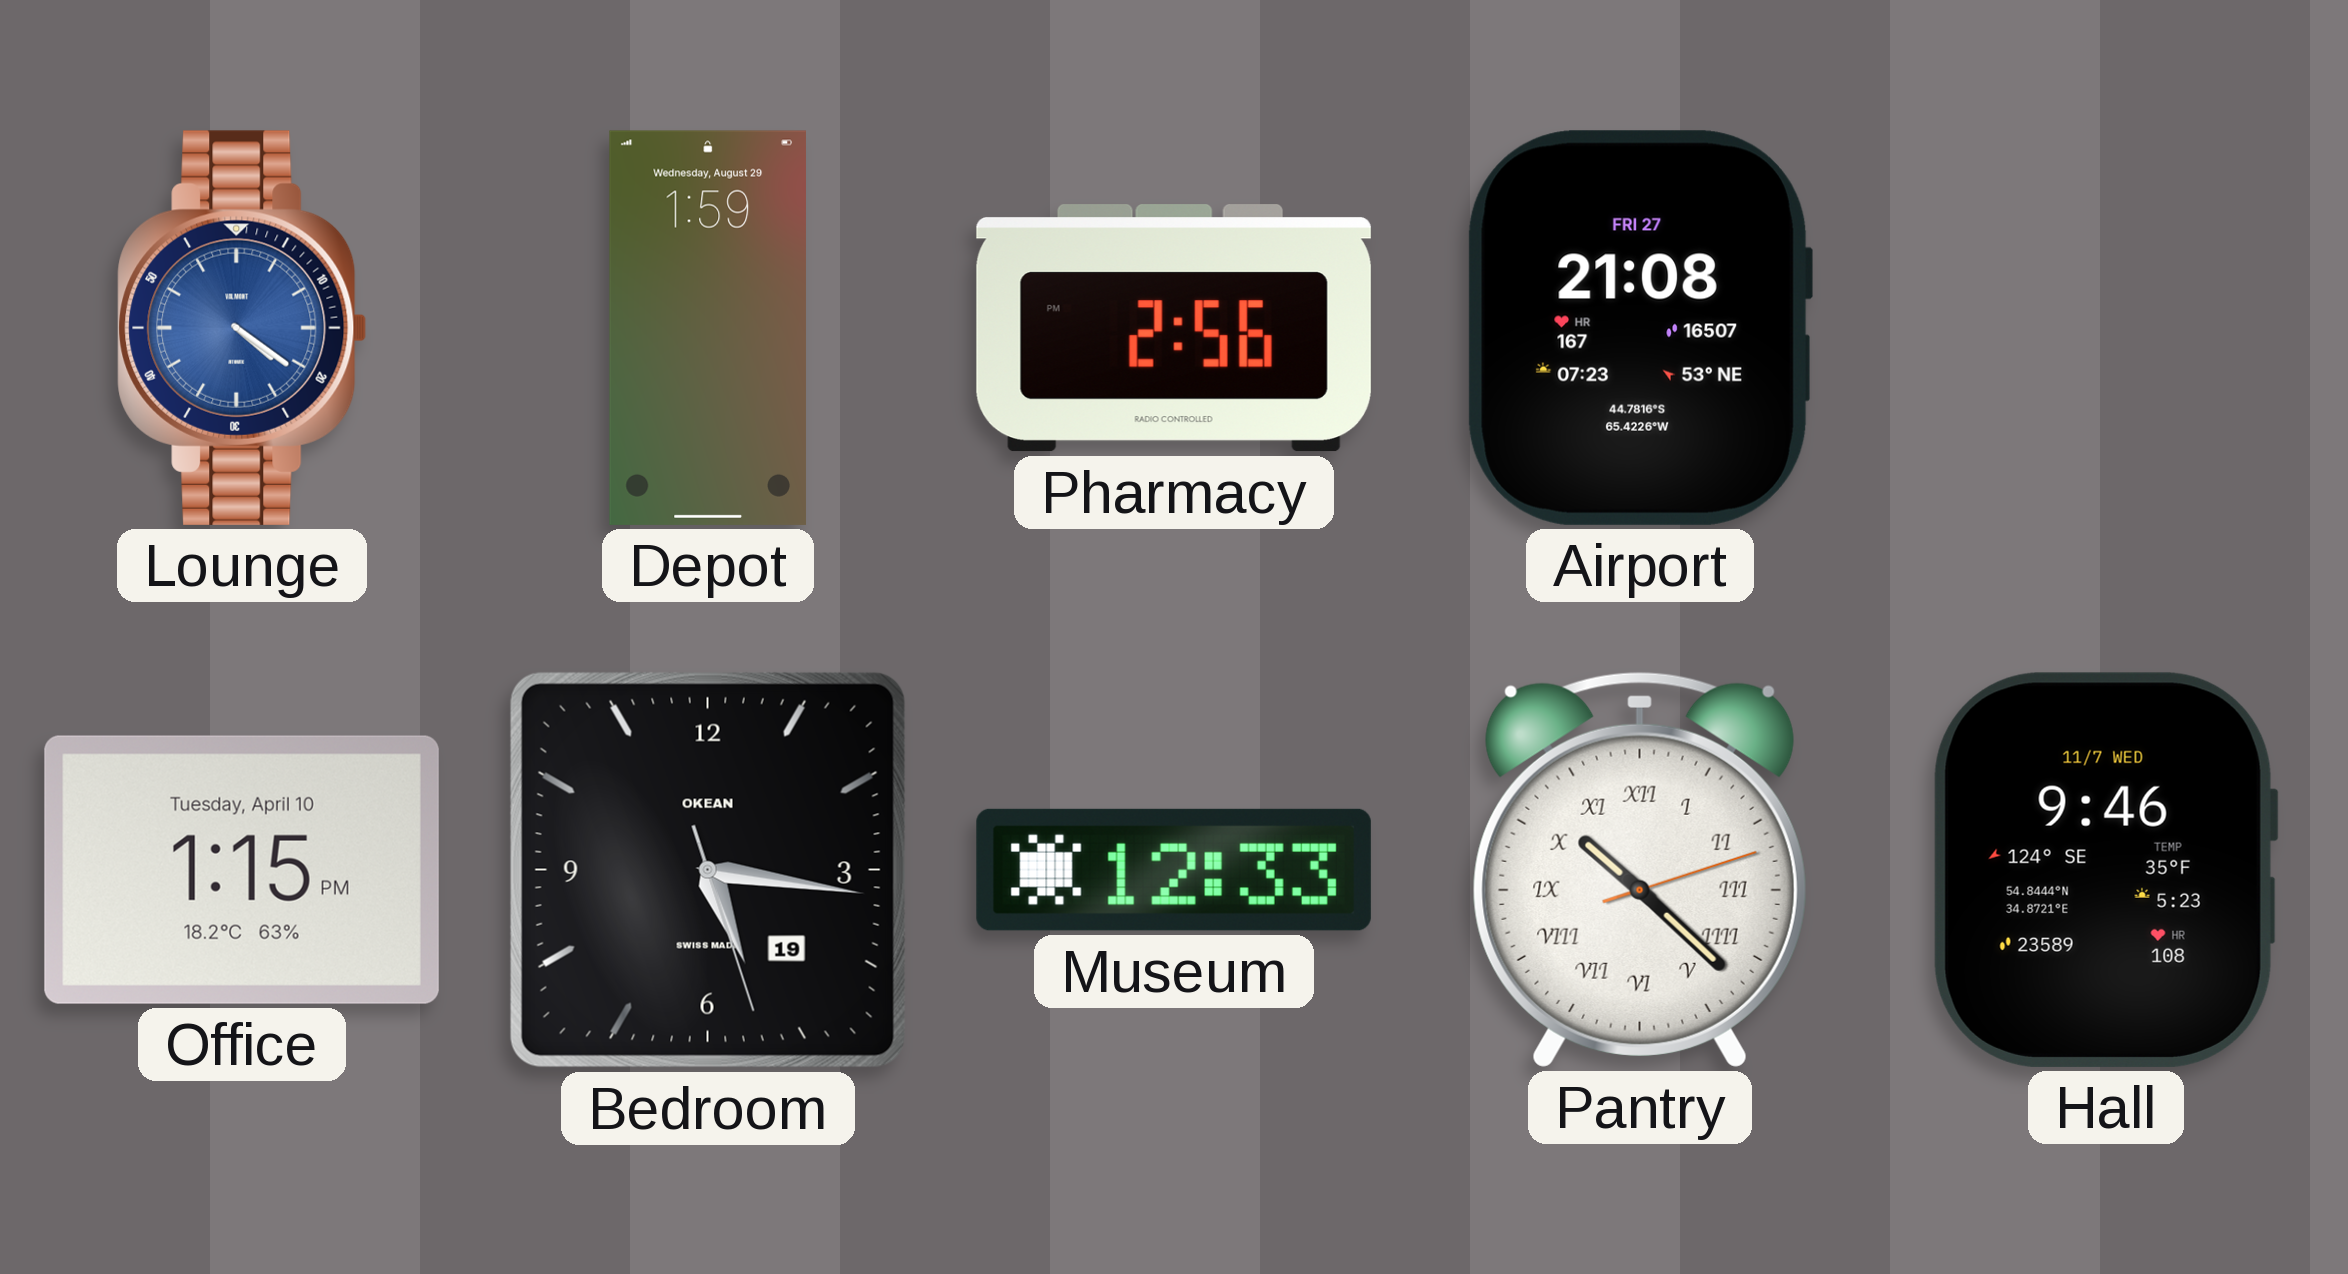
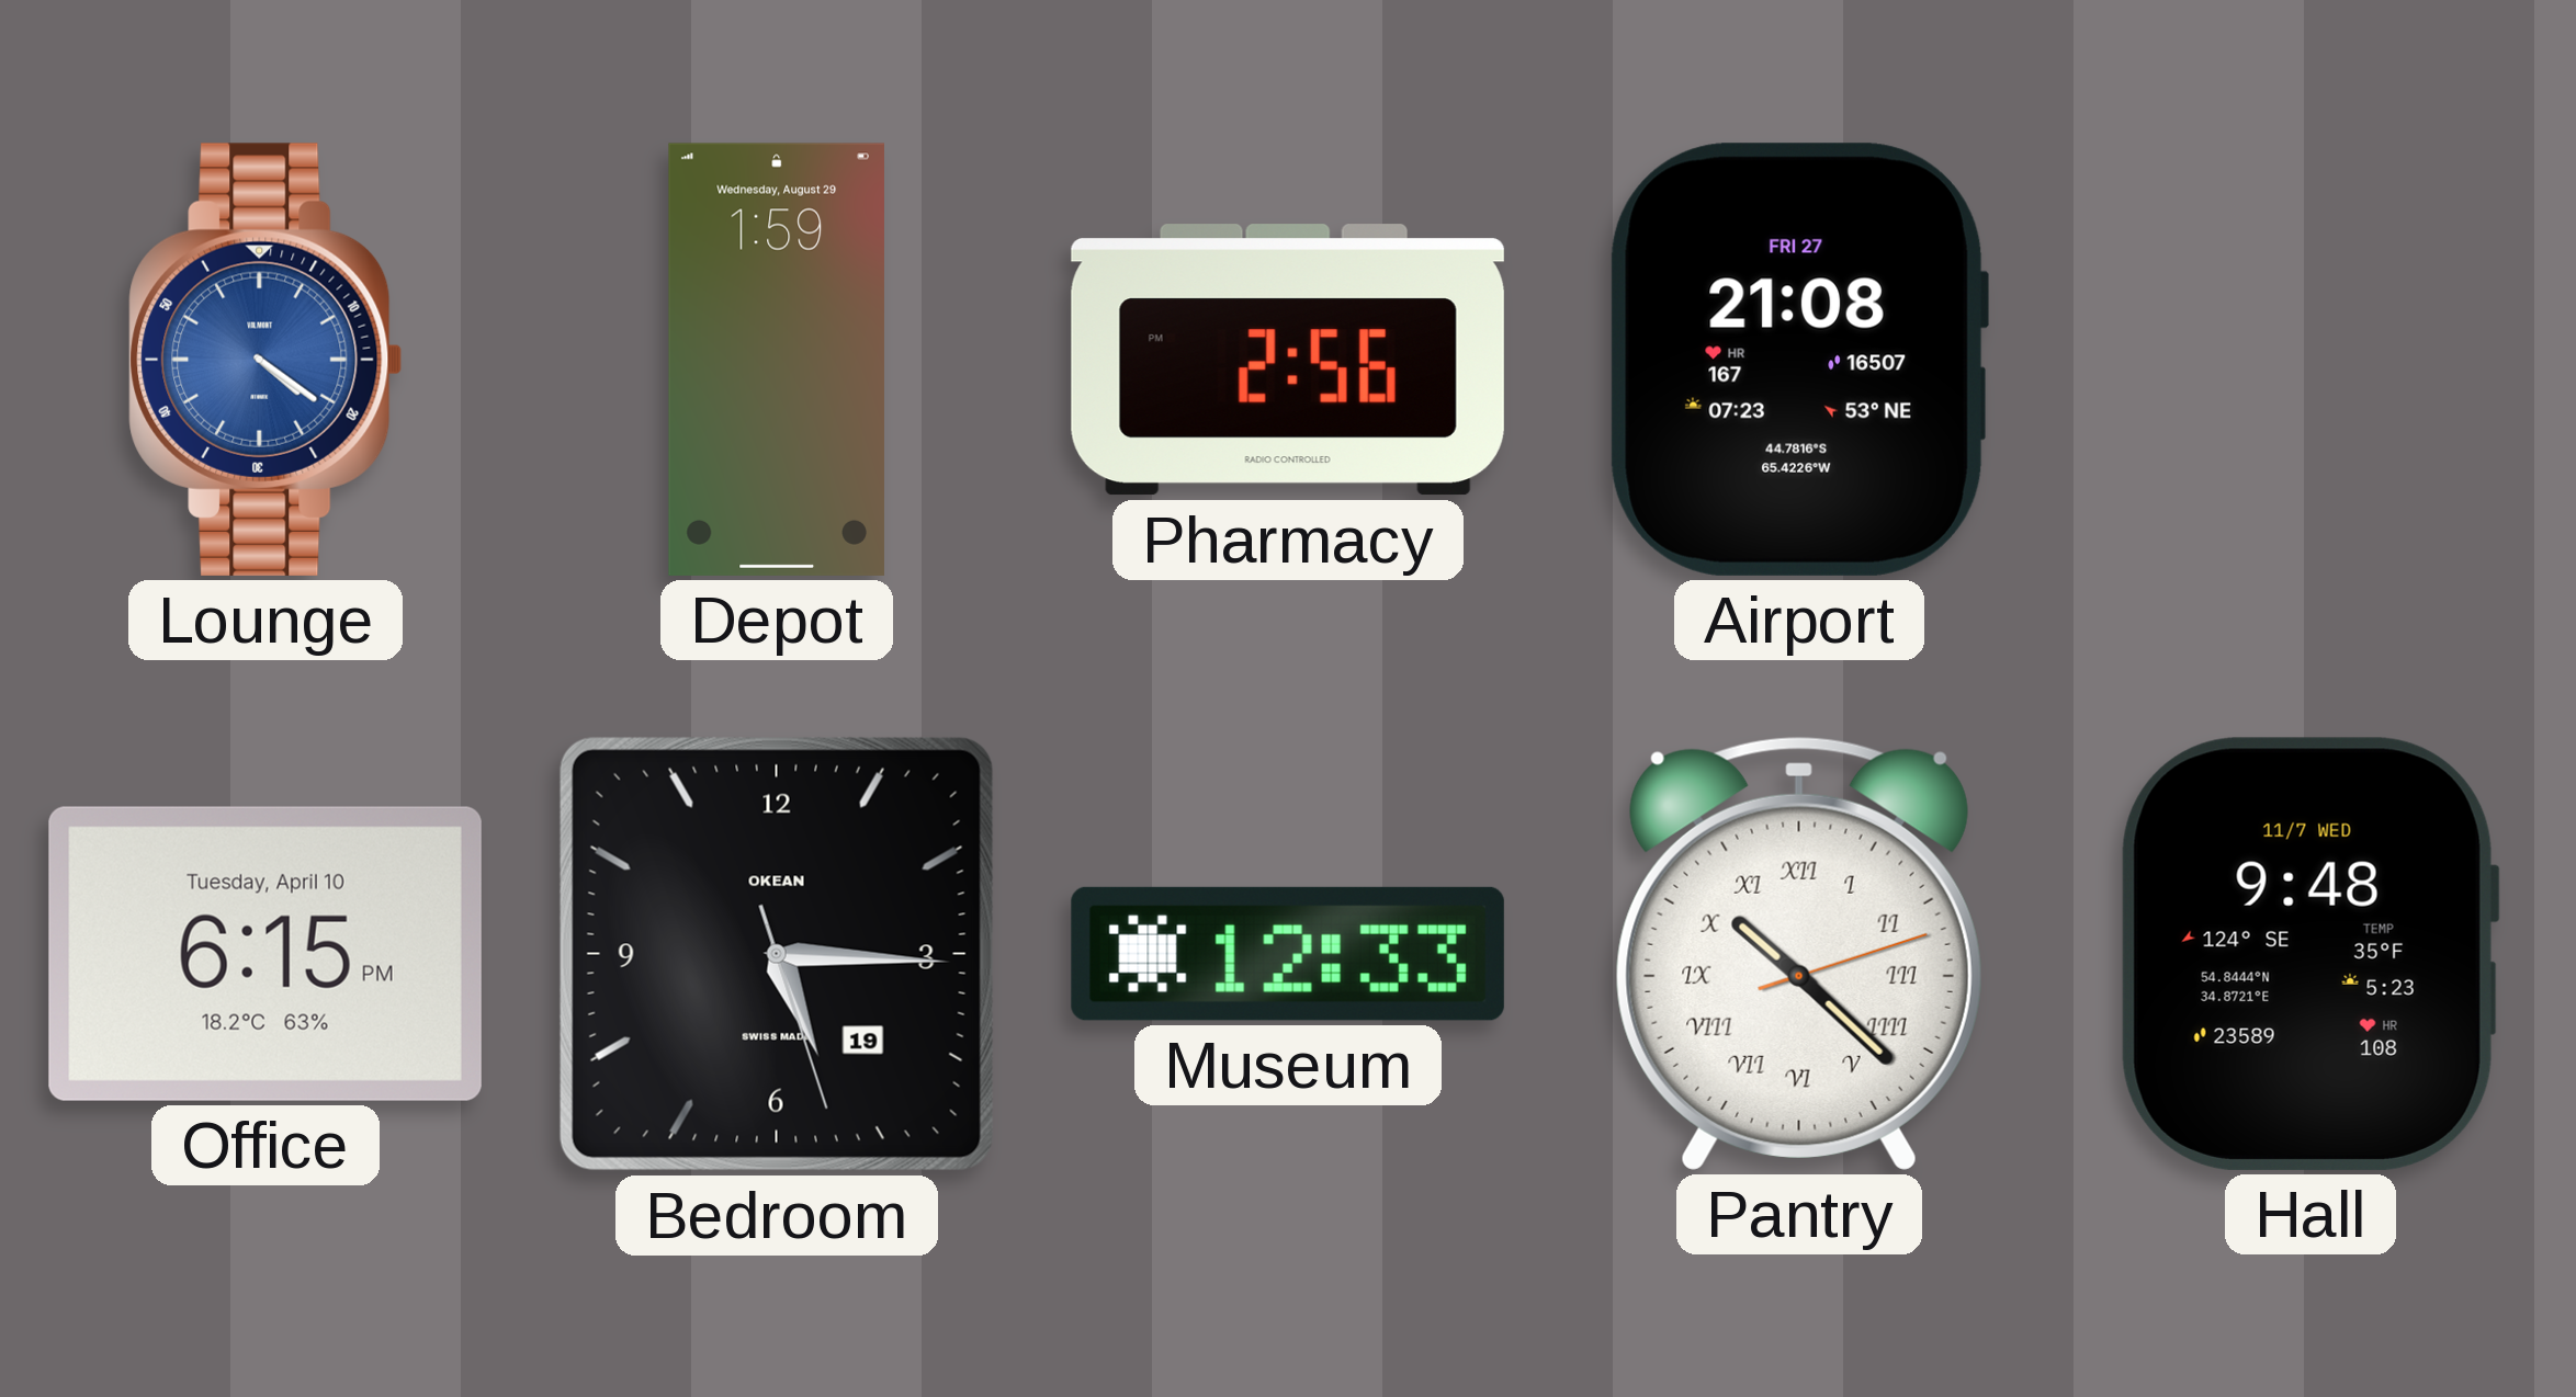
Office: 1:15 -> 6:15 (265, 954)
Bedroom: 5:16 -> 5:15 (777, 954)
Hall: 9:46 -> 9:48 (2311, 954)
